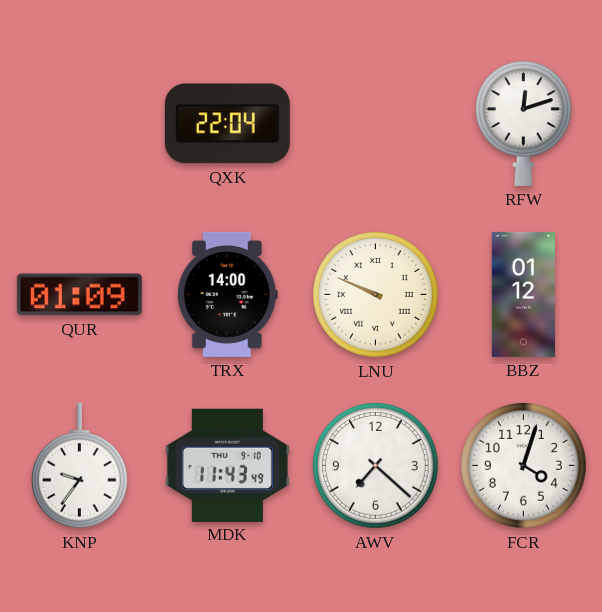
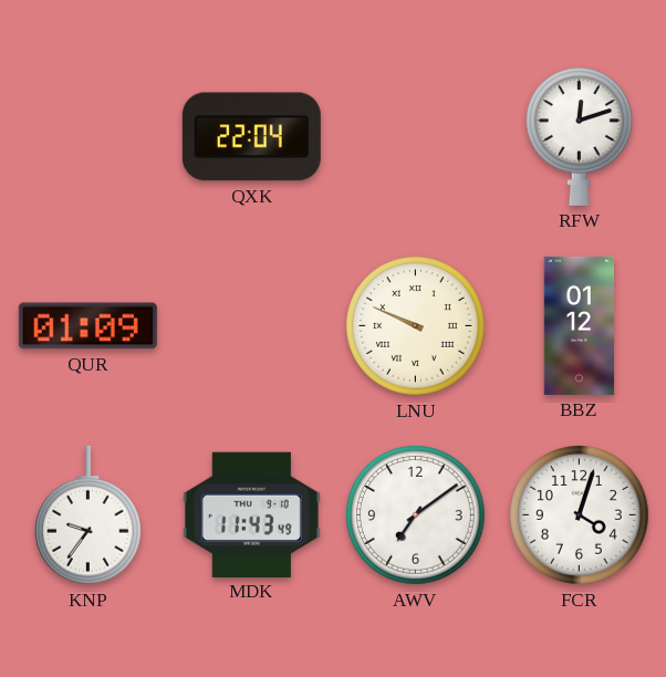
TRX: 14:00 -> none (227, 294)
AWV: 7:22 -> 7:09 (416, 515)
